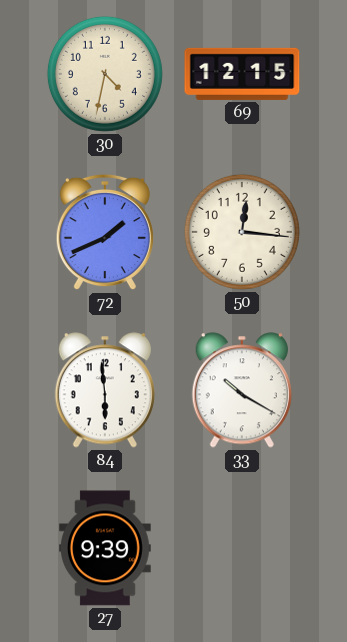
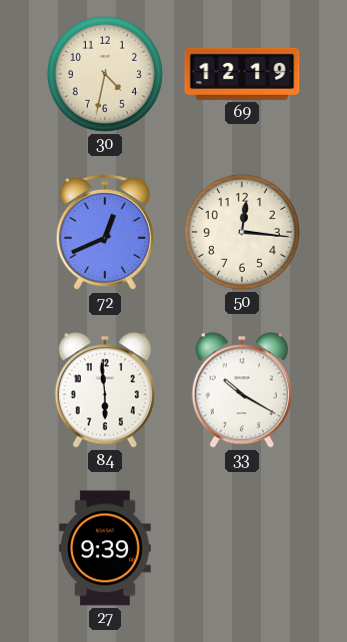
69: 12:15 -> 12:19 (242, 74)
72: 1:41 -> 12:41 (105, 232)
